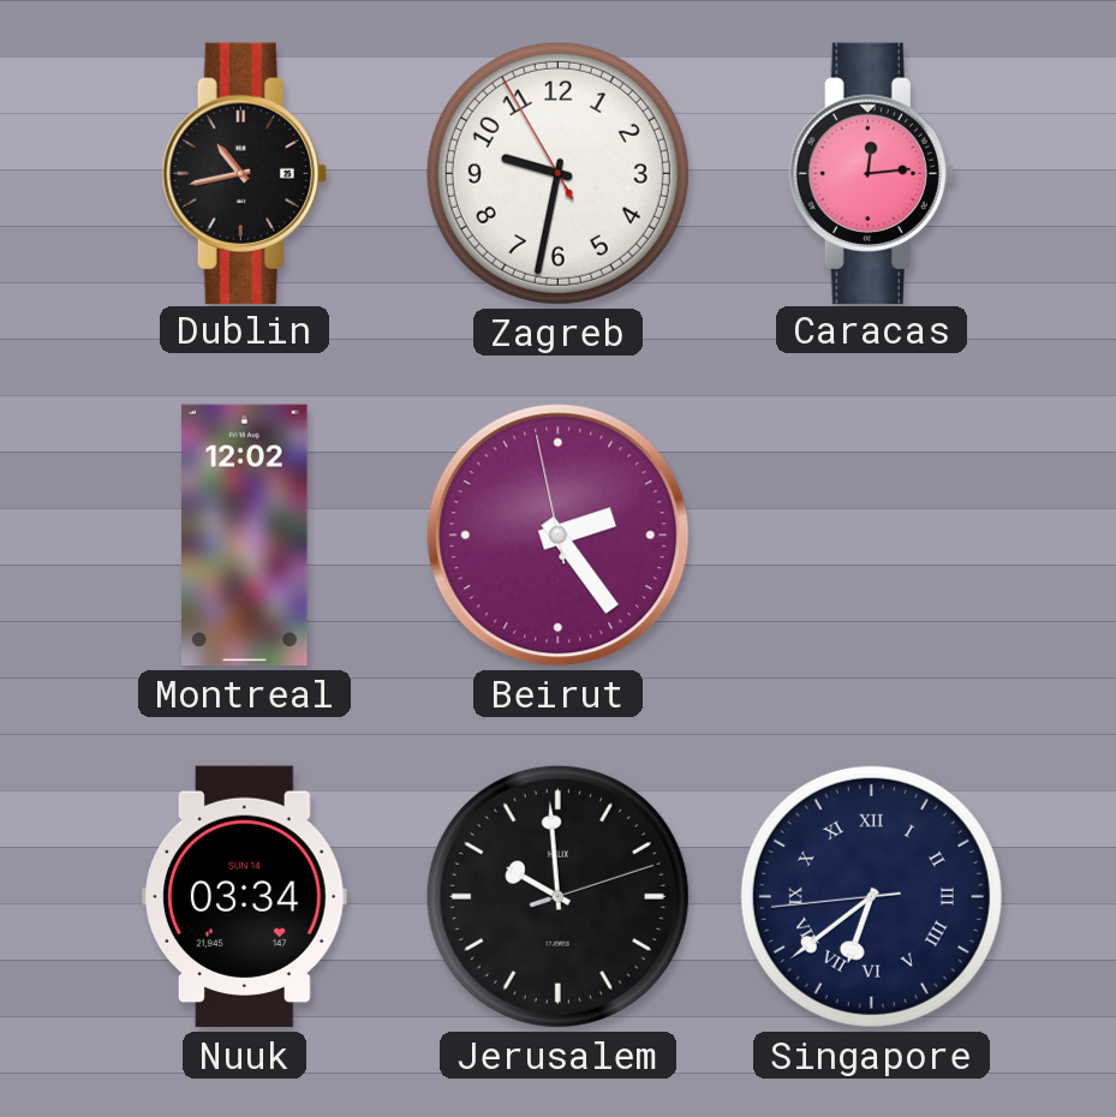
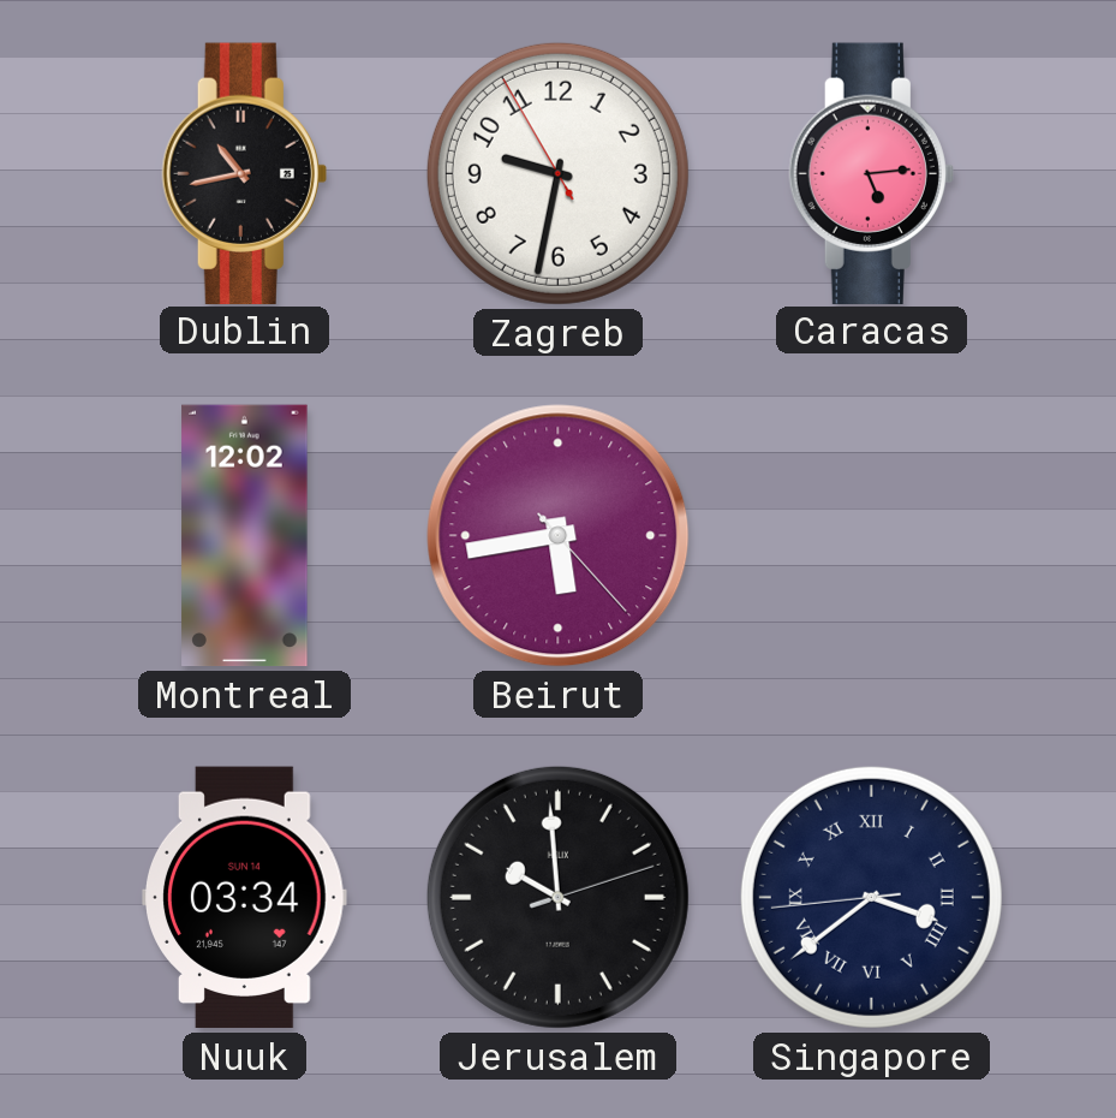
Caracas: 12:14 -> 5:14 (871, 173)
Beirut: 2:23 -> 5:43 (559, 536)
Singapore: 6:38 -> 3:38 (871, 897)
